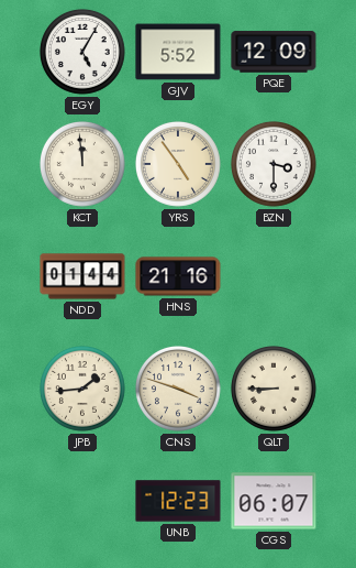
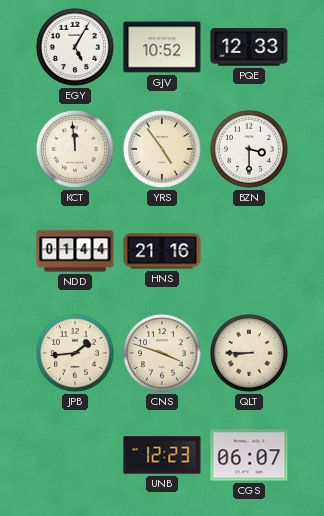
GJV: 5:52 -> 10:52 (162, 47)
PQE: 12:09 -> 12:33 (249, 47)
